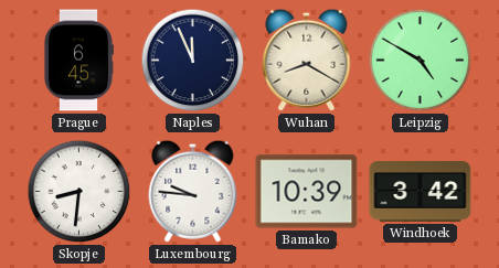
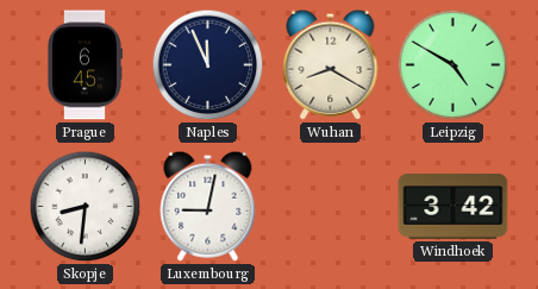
Luxembourg: 9:46 -> 9:02 (208, 206)
Bamako: 10:39 -> none (307, 192)
